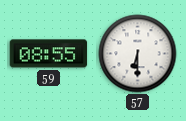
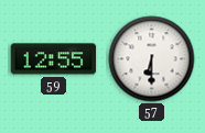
59: 08:55 -> 12:55 (54, 59)
